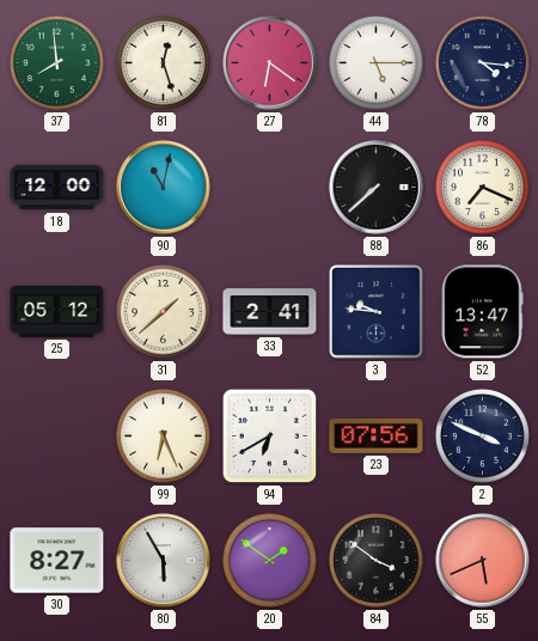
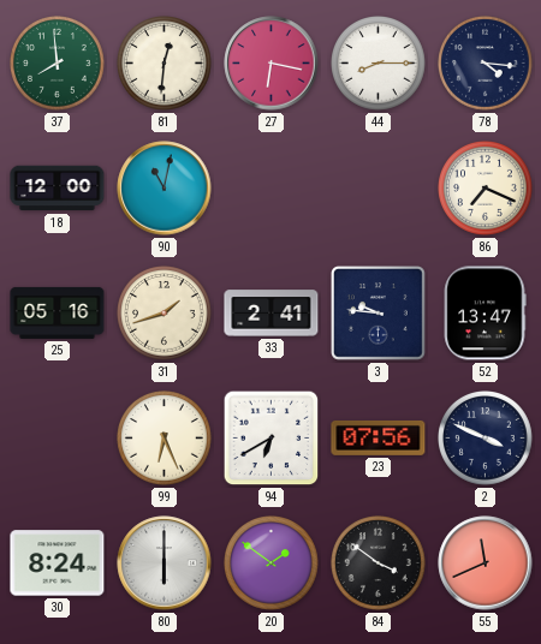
81: 12:27 -> 12:31 (165, 64)
27: 6:21 -> 6:17 (272, 64)
44: 5:15 -> 8:15 (379, 64)
88: 7:38 -> none (377, 188)
25: 05:12 -> 05:16 (58, 312)
31: 1:38 -> 1:42 (165, 314)
30: 8:27 -> 8:24 (58, 563)
80: 5:55 -> 6:00 (165, 563)
55: 5:41 -> 11:41 (486, 563)
